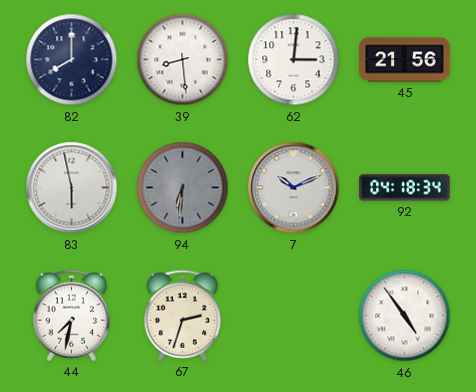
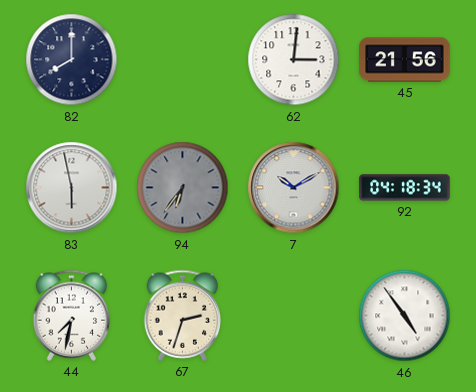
39: 8:29 -> none (183, 60)
94: 6:31 -> 6:36 (183, 188)
7: 10:11 -> 10:10 (294, 188)
